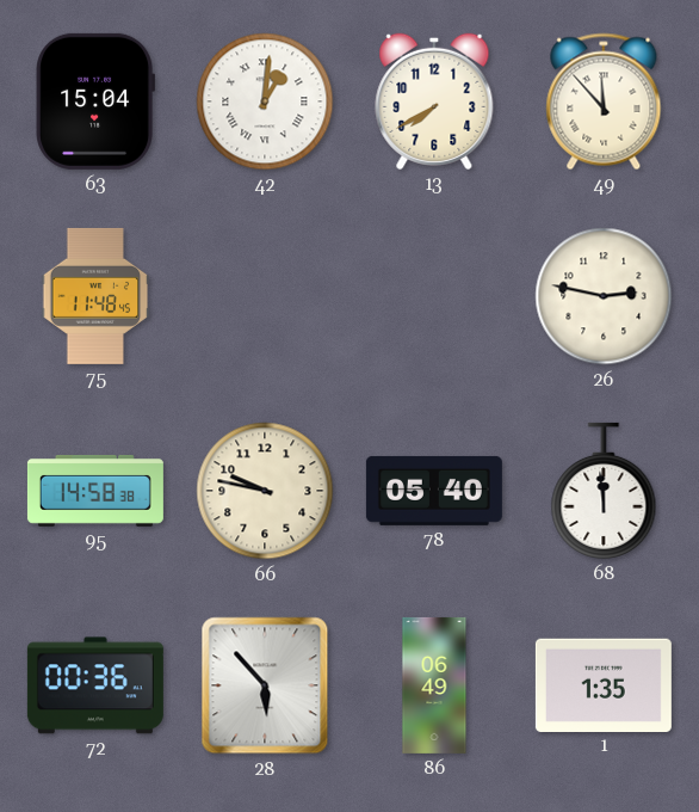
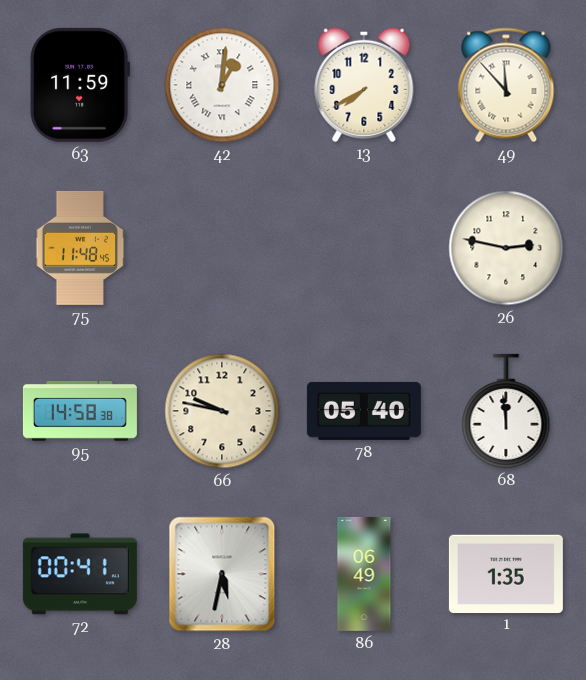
63: 15:04 -> 11:59 (80, 85)
72: 00:36 -> 00:41 (80, 574)
28: 5:53 -> 5:32 (222, 574)
